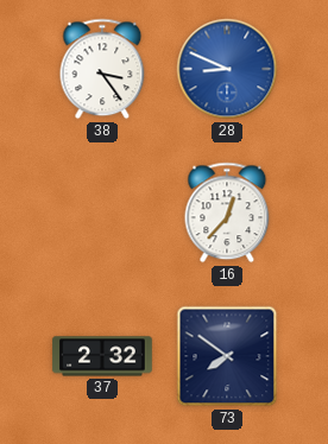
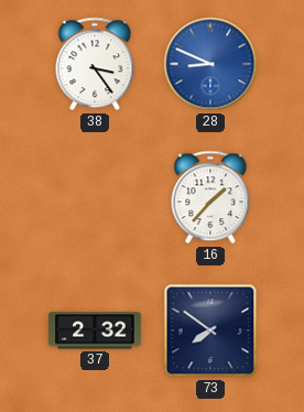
16: 12:37 -> 1:37 (210, 197)
